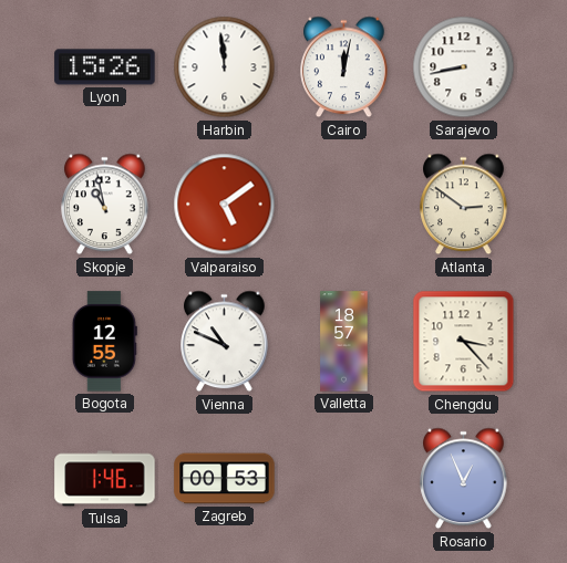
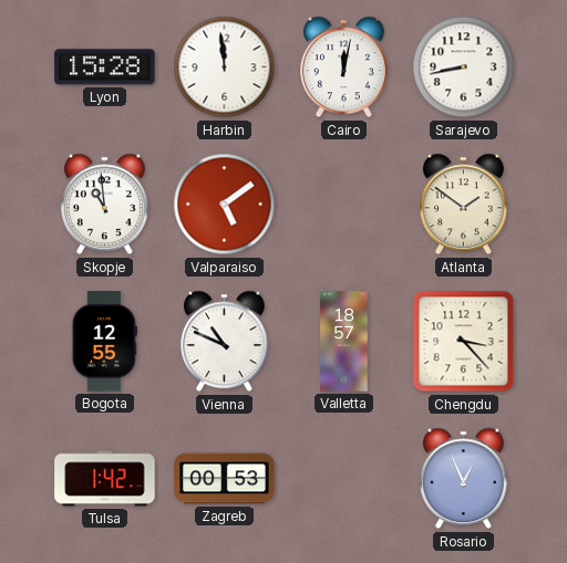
Lyon: 15:26 -> 15:28 (105, 67)
Skopje: 10:58 -> 10:59 (105, 205)
Atlanta: 2:51 -> 1:51 (464, 205)
Tulsa: 1:46 -> 1:42 (105, 479)
